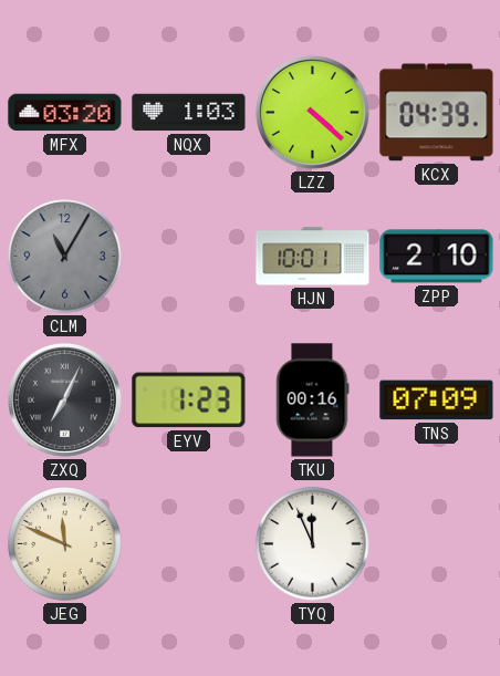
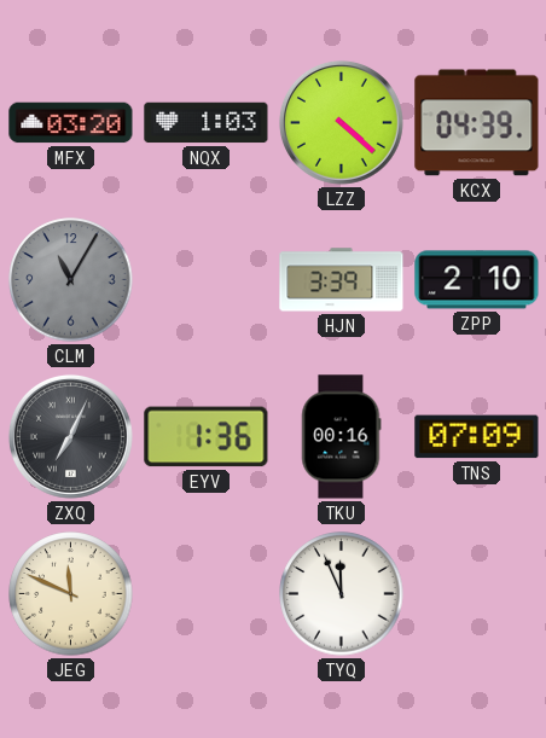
HJN: 10:01 -> 3:39 (342, 280)
EYV: 1:23 -> 1:36 (207, 437)
